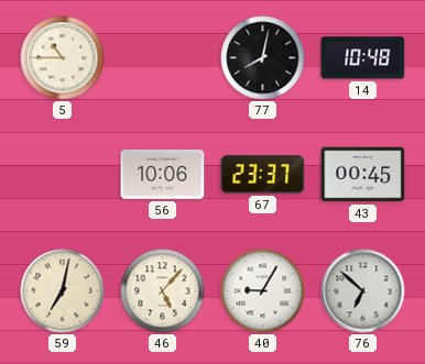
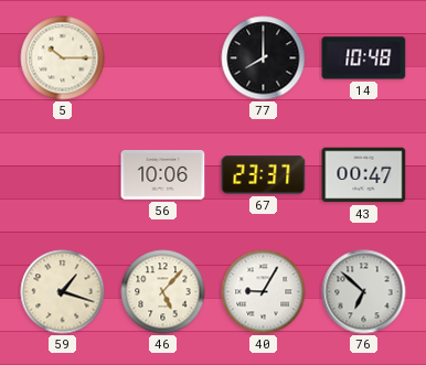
5: 10:45 -> 10:15 (63, 58)
77: 8:02 -> 8:00 (264, 58)
43: 00:45 -> 00:47 (364, 175)
59: 7:02 -> 1:18 (63, 292)
